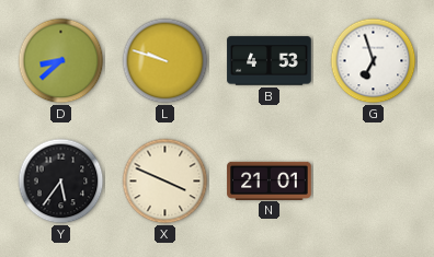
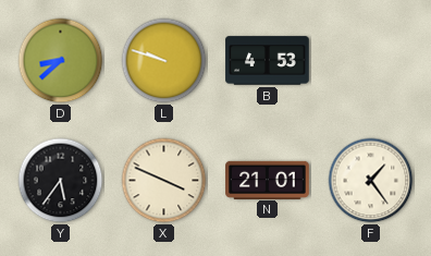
G: 6:57 -> none (374, 61)
F: none -> 1:24 (371, 181)
